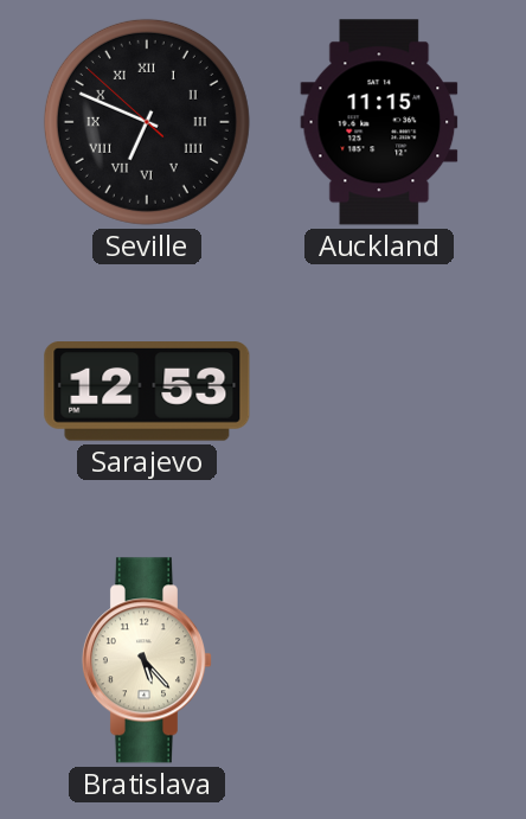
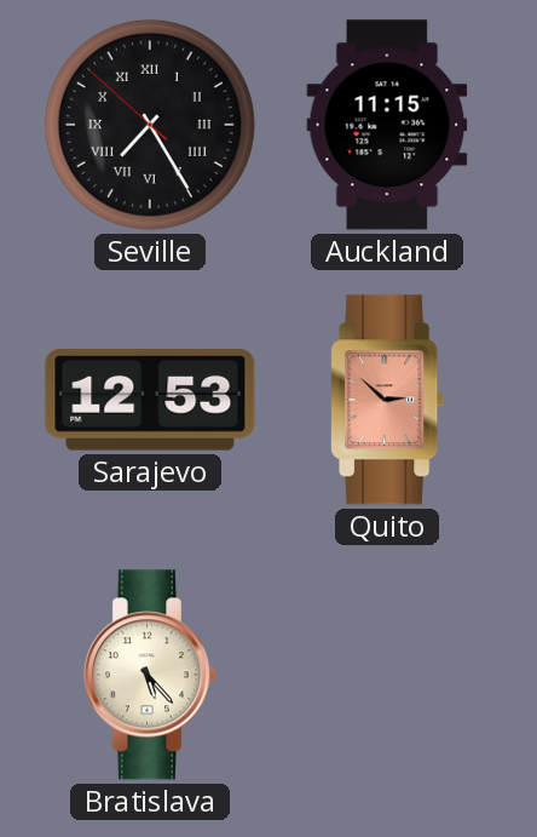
Seville: 6:48 -> 7:24 (150, 125)
Quito: none -> 2:52 (387, 400)
